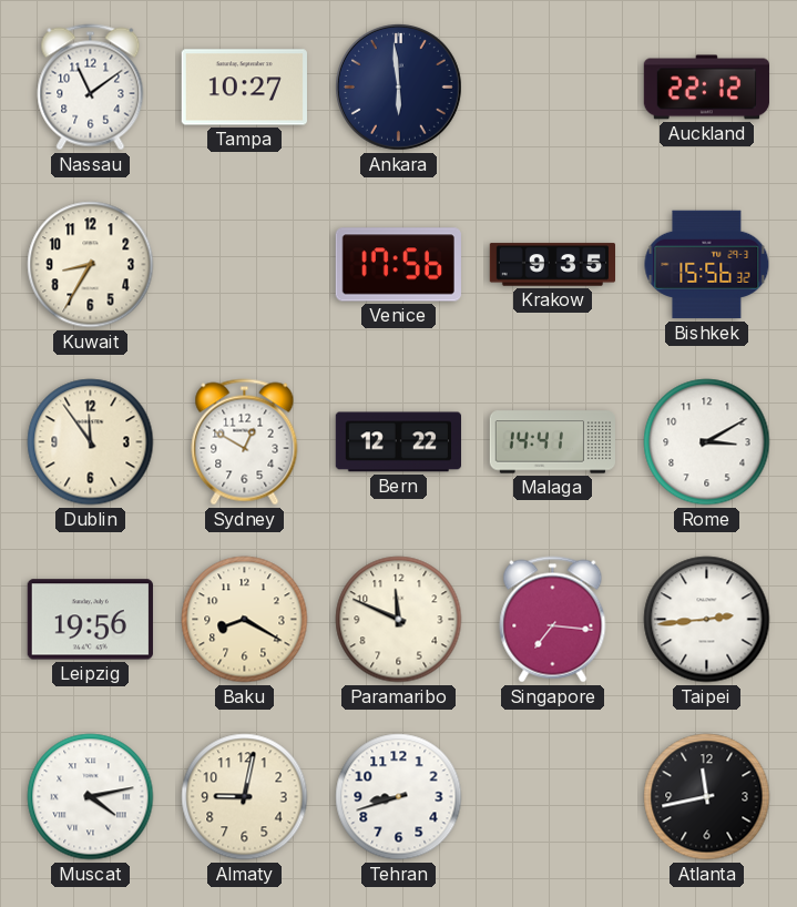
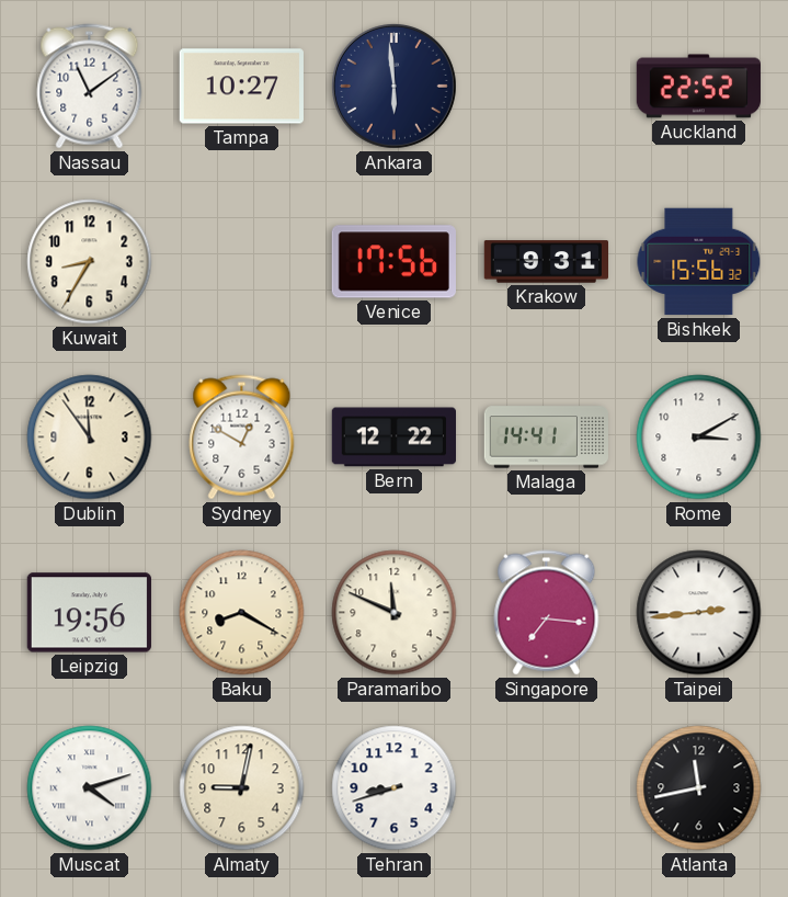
Auckland: 22:12 -> 22:52 (698, 87)
Krakow: 9:35 -> 9:31 (546, 262)
Muscat: 4:13 -> 4:12 (90, 788)
